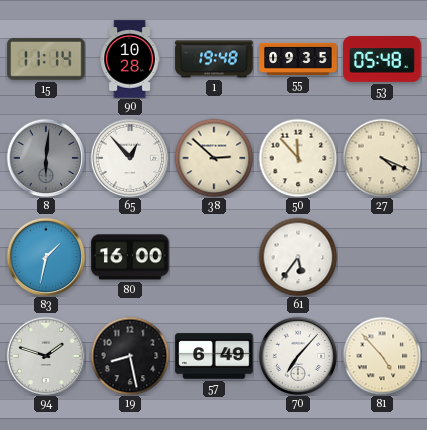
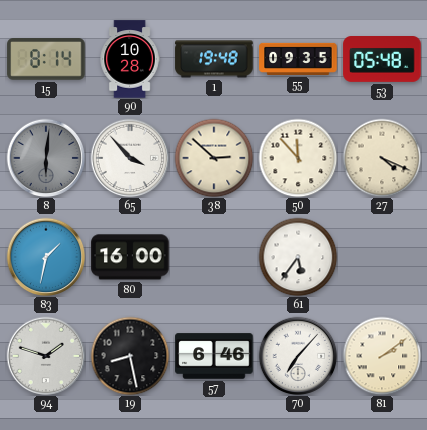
15: 11:14 -> 8:14 (46, 59)
65: 12:53 -> 3:53 (130, 158)
57: 6:49 -> 6:46 (214, 356)
81: 4:53 -> 2:09 (382, 356)
